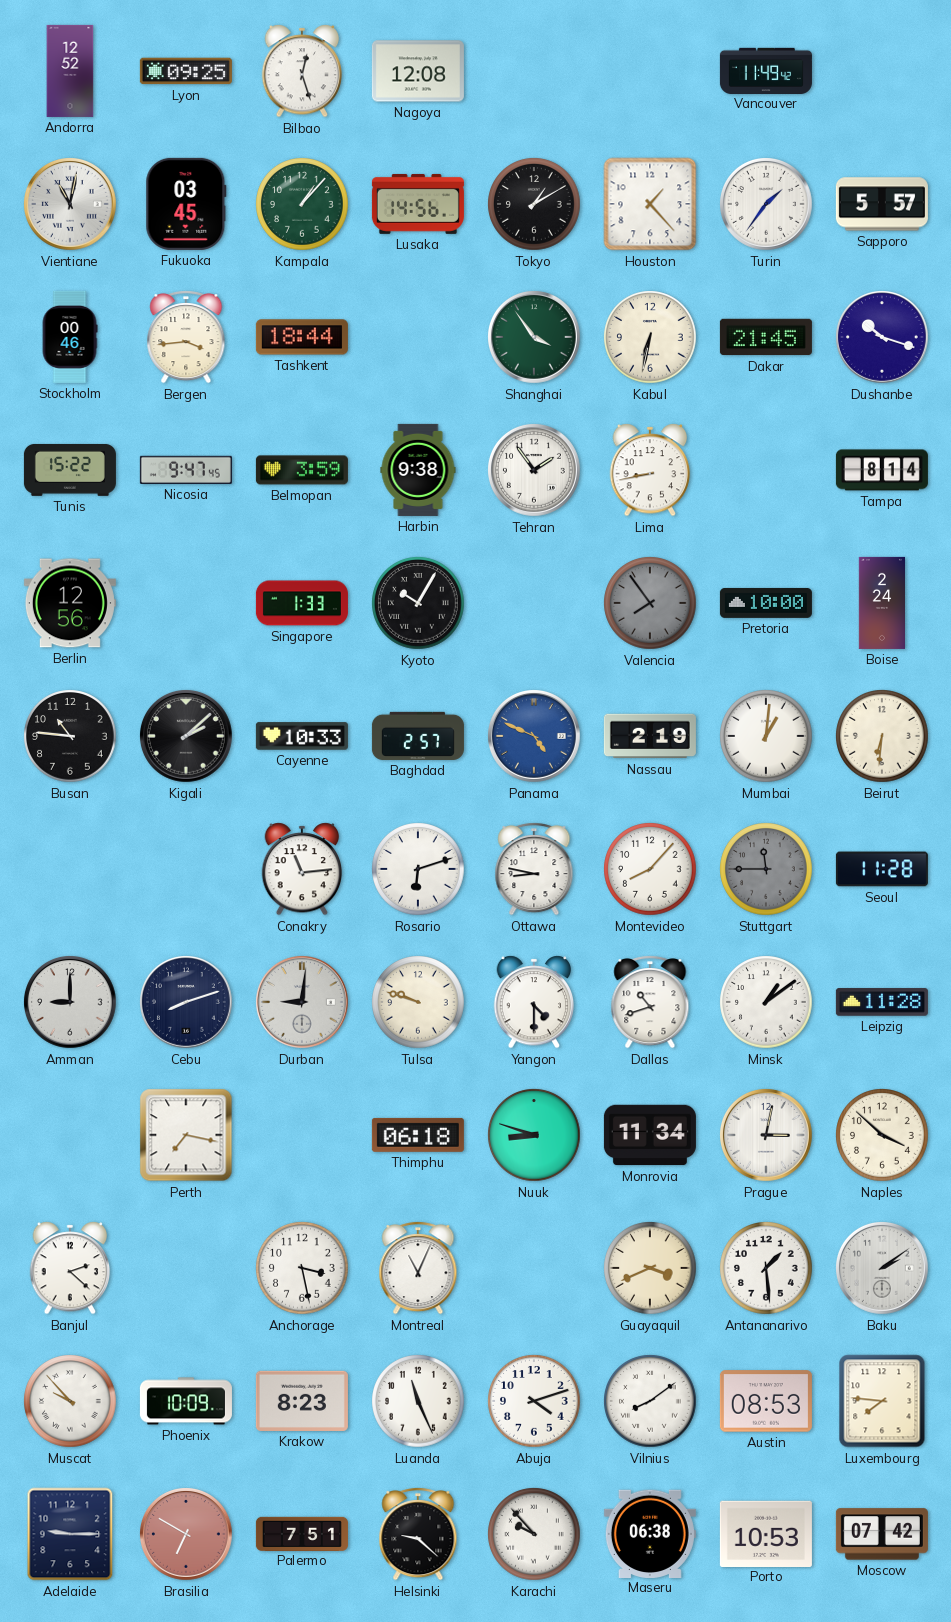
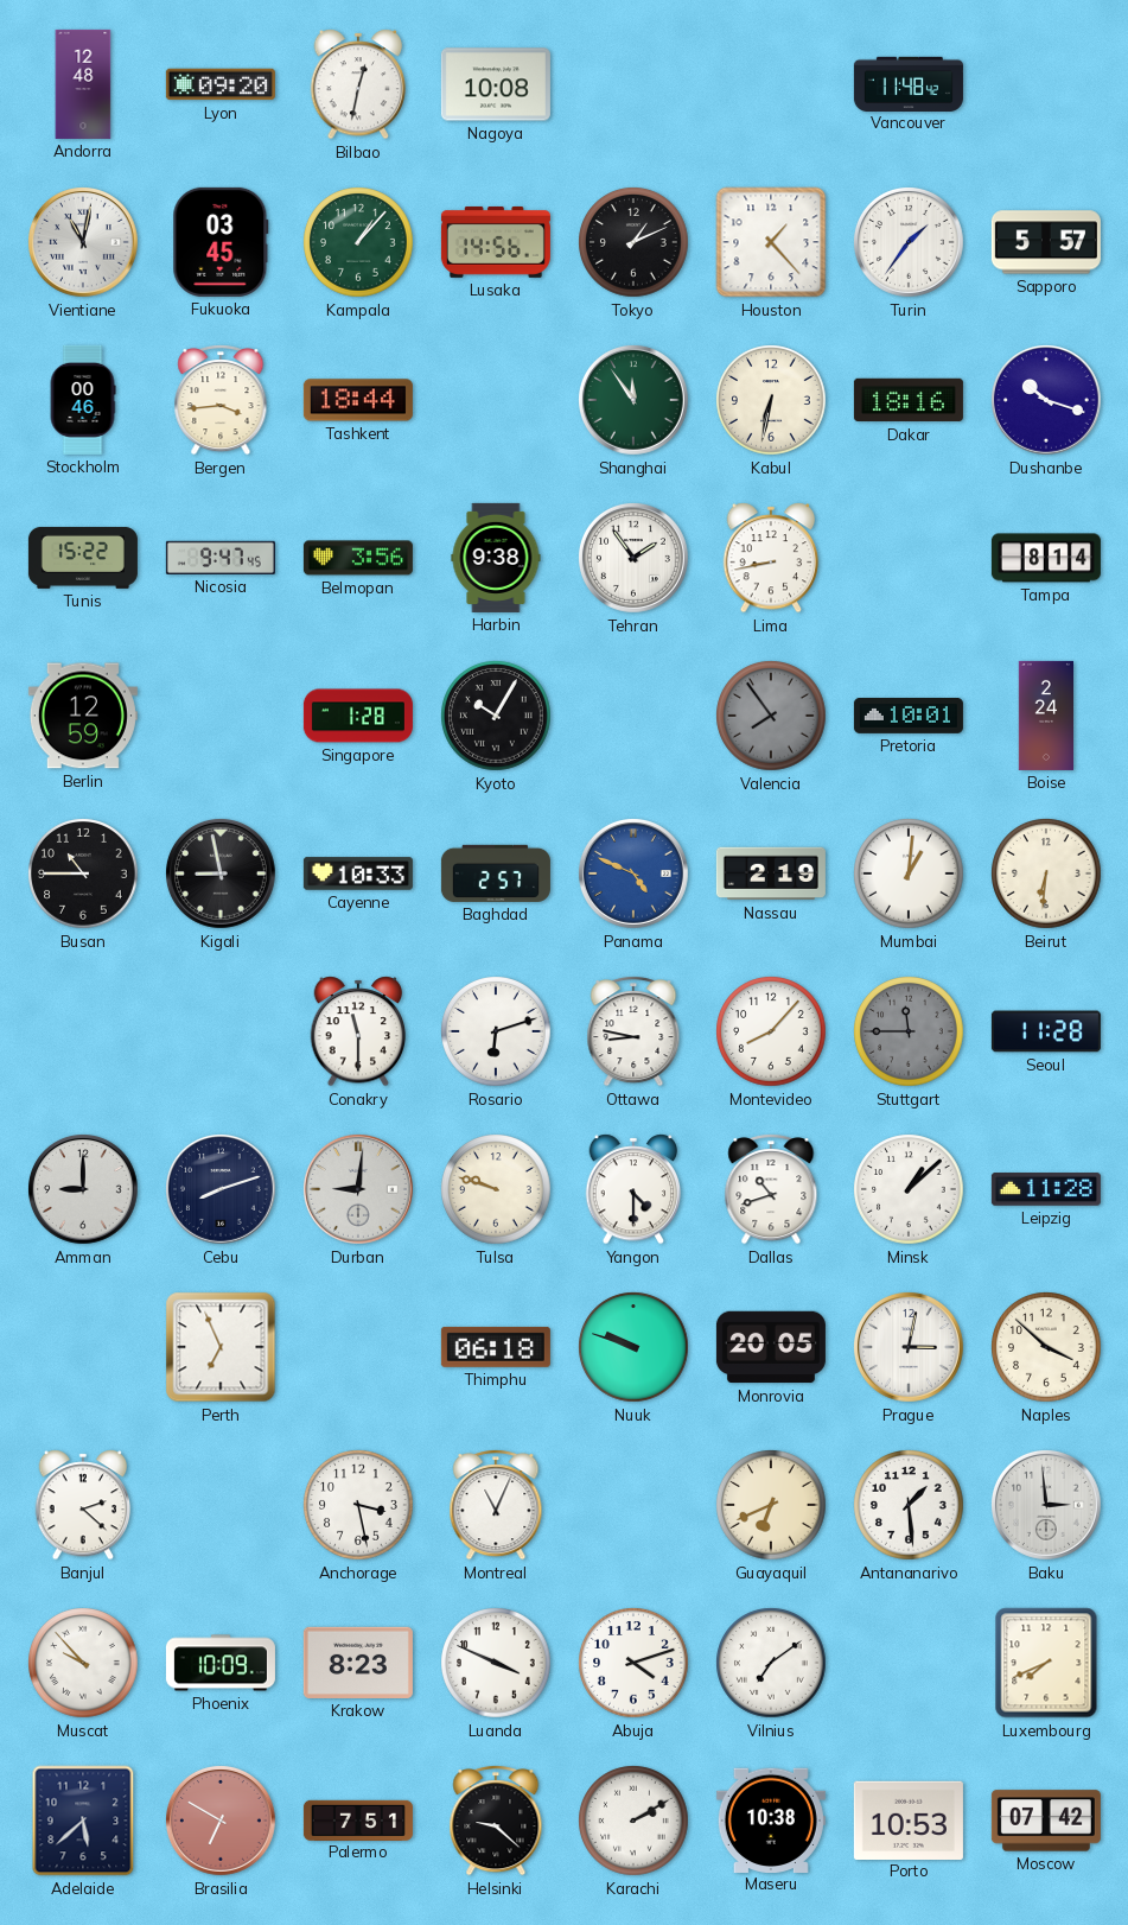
Andorra: 12:52 -> 12:48 (83, 84)
Lyon: 09:25 -> 09:20 (221, 84)
Bilbao: 12:27 -> 12:32 (358, 84)
Nagoya: 12:08 -> 10:08 (496, 84)
Vancouver: 11:49 -> 11:48 (909, 83)
Tokyo: 1:10 -> 1:11 (633, 242)
Shanghai: 3:54 -> 11:54 (635, 401)
Dakar: 21:45 -> 18:16 (909, 400)
Belmopan: 3:59 -> 3:56 (358, 558)
Berlin: 12:56 -> 12:59 (83, 716)
Singapore: 1:33 -> 1:28 (358, 716)
Pretoria: 10:00 -> 10:01 (909, 716)
Busan: 10:46 -> 10:45 (83, 873)
Kigali: 2:08 -> 8:58 (222, 875)
Conakry: 11:14 -> 11:30 (358, 1031)
Minsk: 1:09 -> 1:08 (909, 1189)
Perth: 7:17 -> 6:56 (221, 1347)
Nuuk: 8:48 -> 9:48 (633, 1347)
Monrovia: 11:34 -> 20:05 (771, 1347)
Guayaquil: 3:41 -> 6:41 (771, 1505)
Baku: 2:09 -> 2:59 (1047, 1506)
Luanda: 11:26 -> 3:49 (496, 1663)
Vilnius: 8:09 -> 7:09 (771, 1663)
Austin: 08:53 -> none (766, 1401)
Luxembourg: 7:46 -> 7:41 (1046, 1663)
Adelaide: 9:15 -> 5:38 (83, 1821)
Karachi: 9:53 -> 2:10 (633, 1821)
Maseru: 06:38 -> 10:38 (771, 1819)
